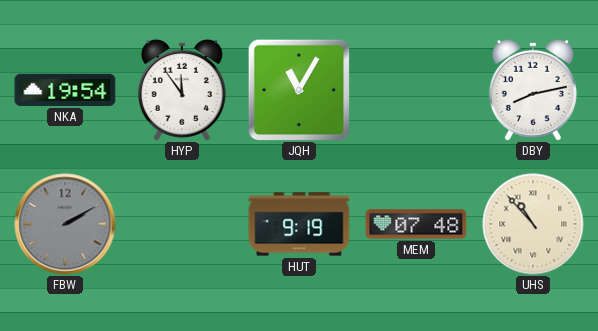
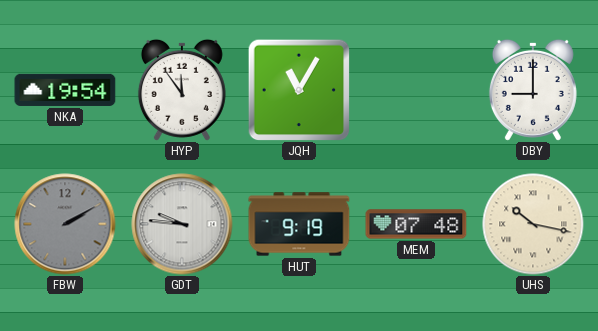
DBY: 8:13 -> 9:00 (533, 90)
GDT: none -> 9:46 (182, 224)
UHS: 10:53 -> 10:17 (533, 224)
